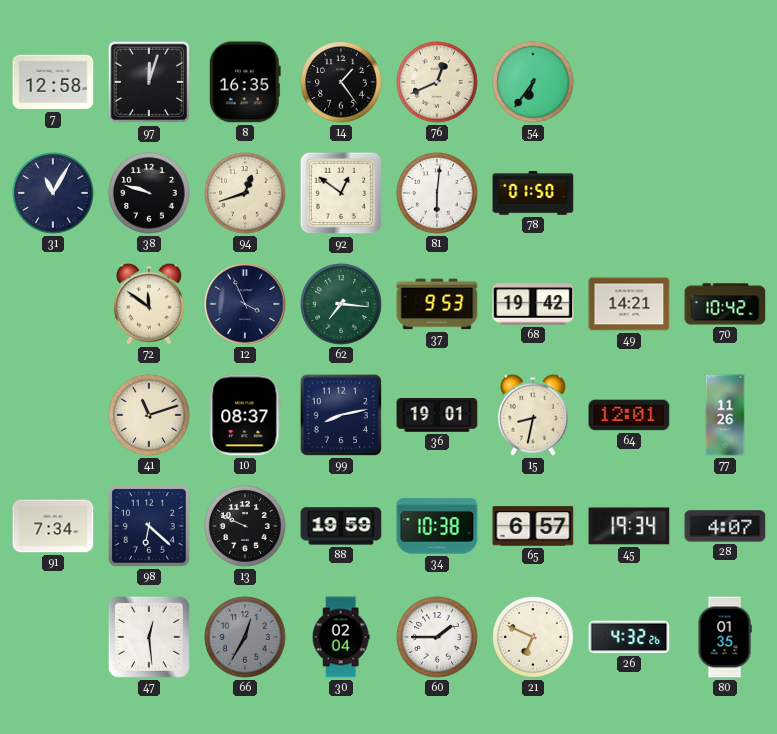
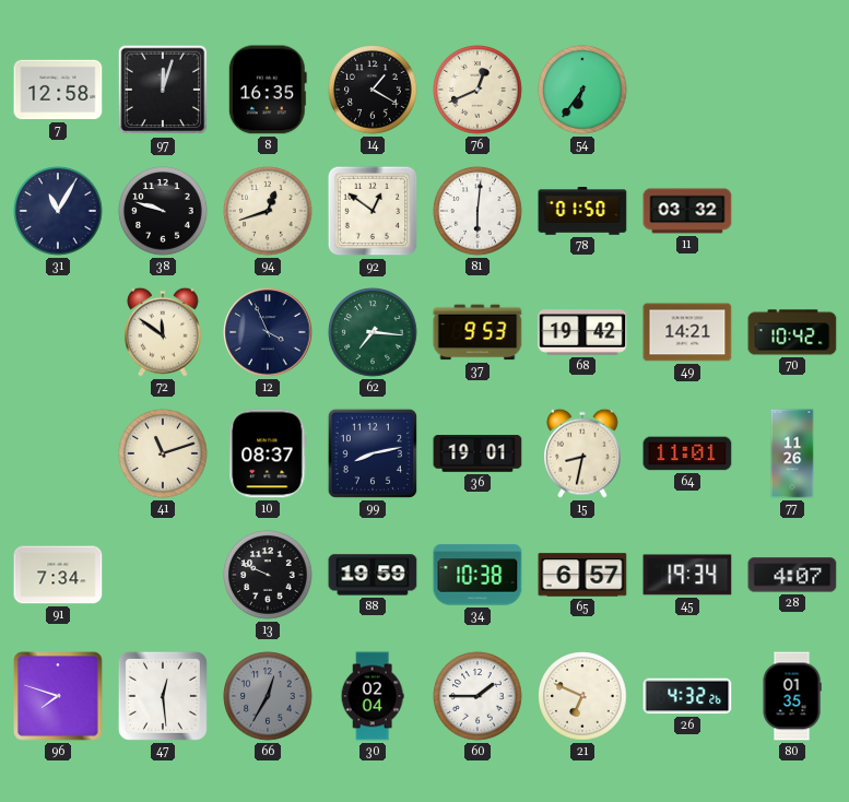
14: 1:24 -> 1:20 (373, 90)
11: none -> 03:32 (687, 211)
64: 12:01 -> 11:01 (687, 453)
98: 6:22 -> none (149, 526)
96: none -> 7:48 (58, 696)
